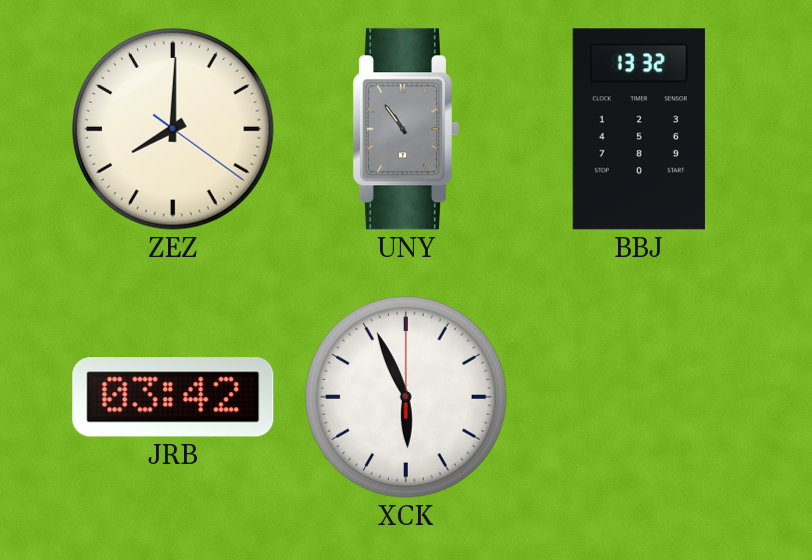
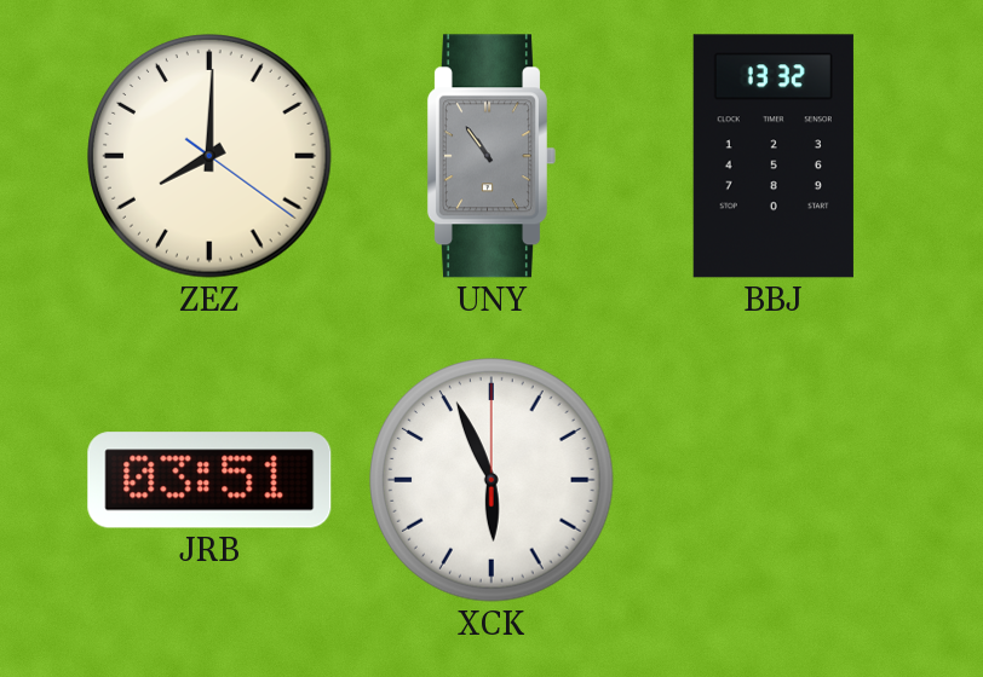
JRB: 03:42 -> 03:51 (209, 480)
